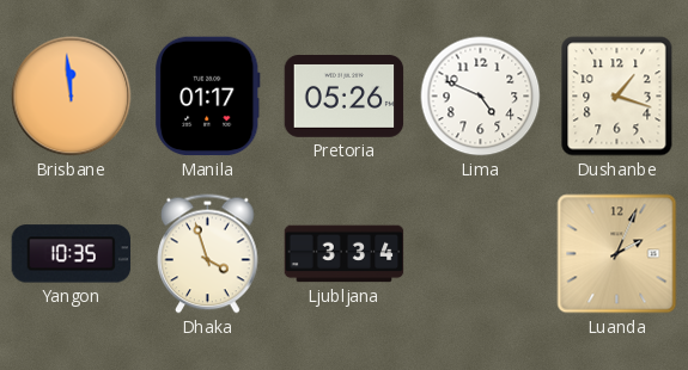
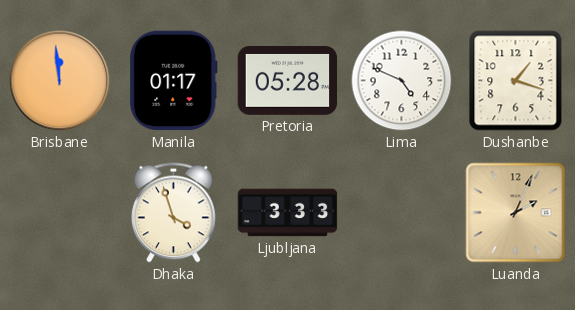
Pretoria: 05:26 -> 05:28 (288, 81)
Yangon: 10:35 -> none (71, 254)
Ljubljana: 3:34 -> 3:33 (288, 213)
